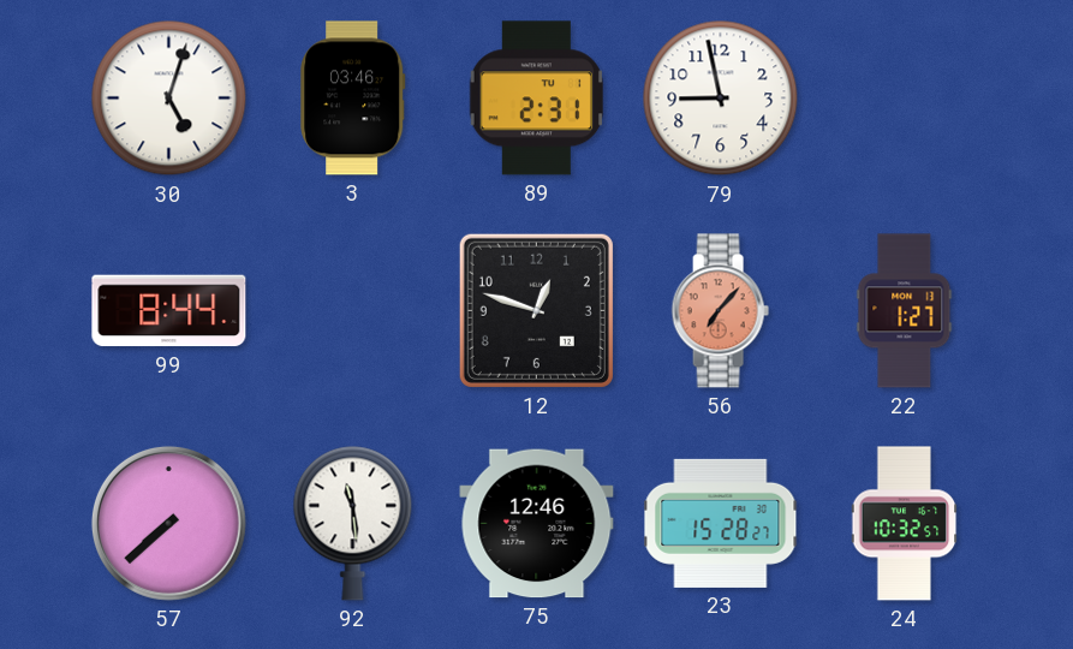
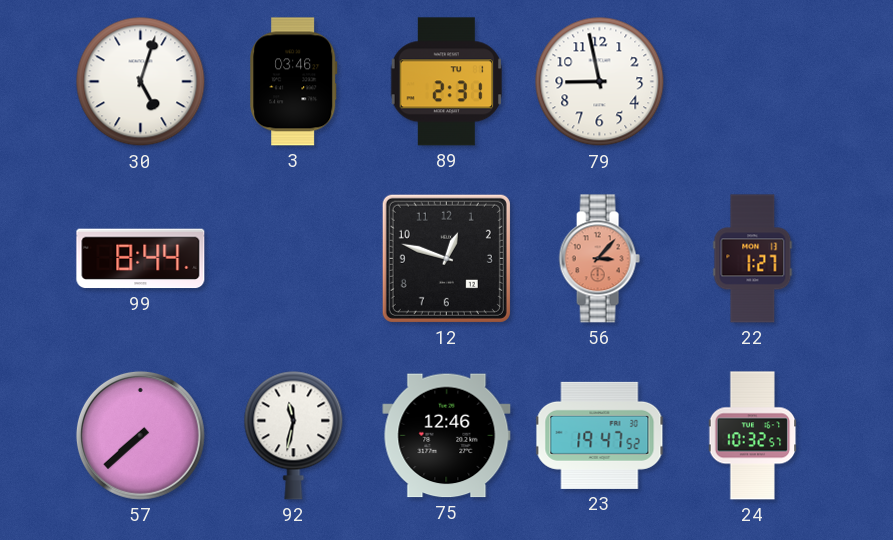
56: 7:07 -> 3:07 (599, 259)
92: 11:29 -> 11:32 (294, 435)
23: 15:28 -> 19:47 (600, 435)
